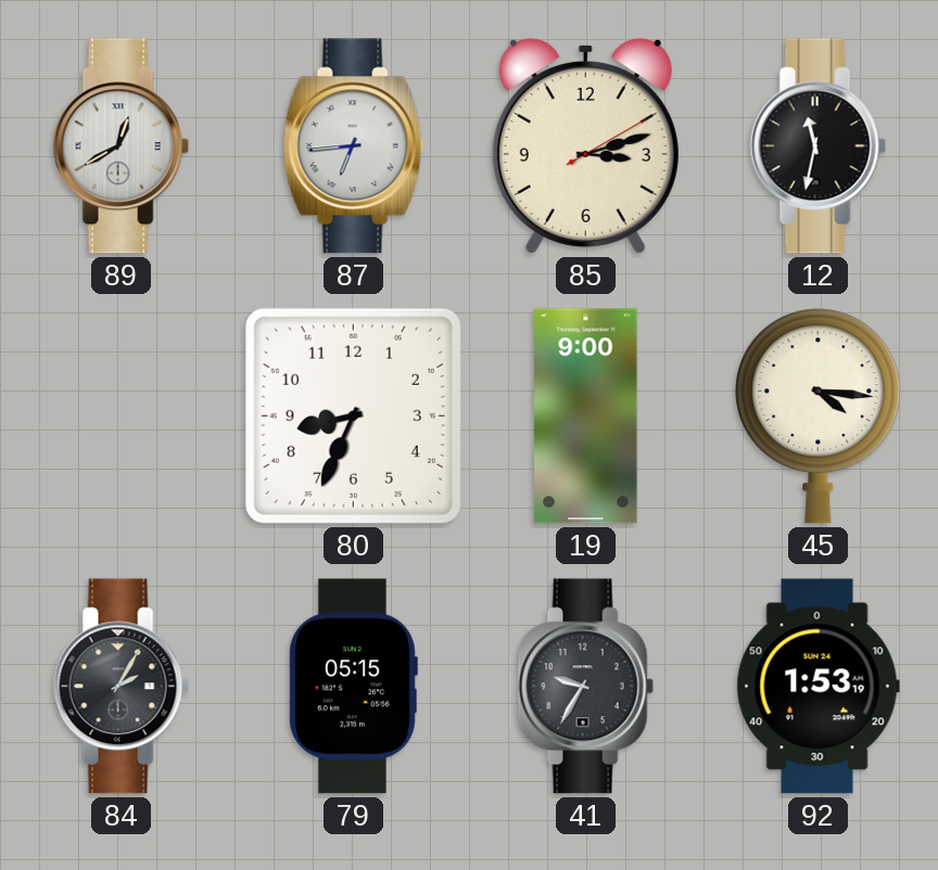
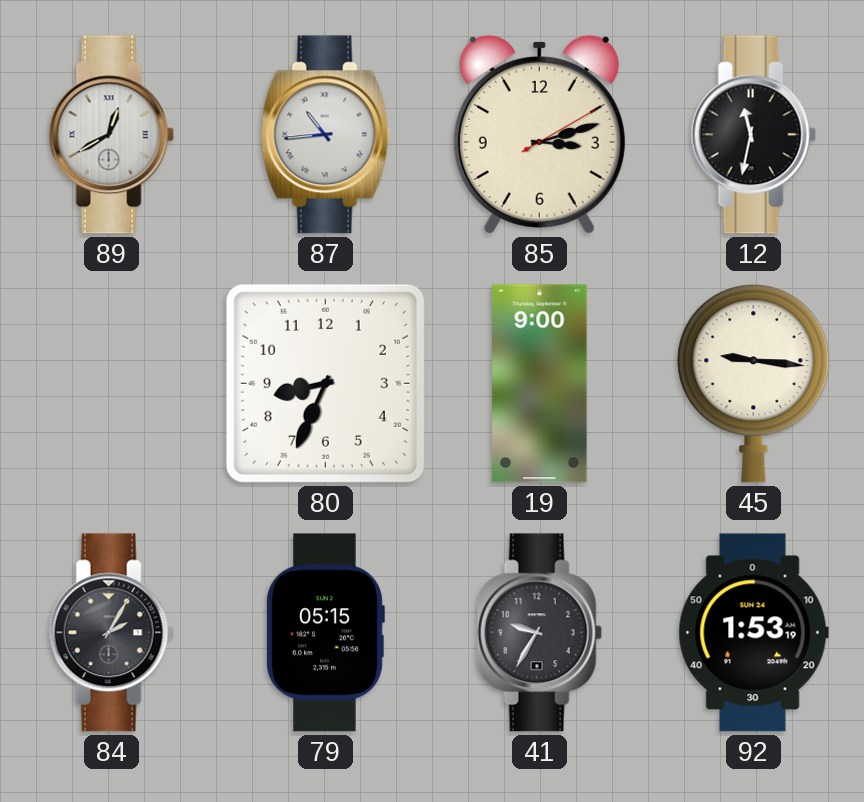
87: 6:44 -> 10:44 (325, 135)
45: 4:16 -> 9:16 (754, 384)
